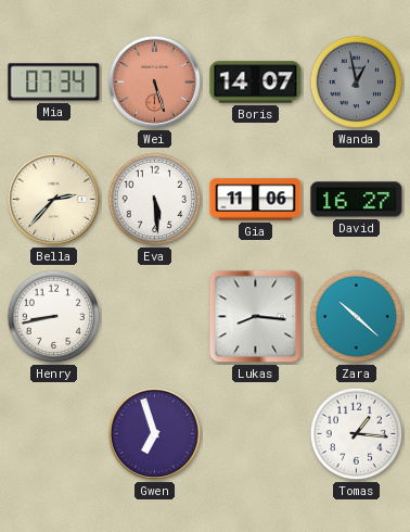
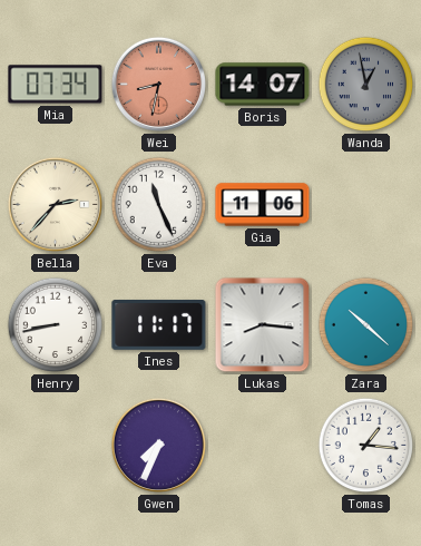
Wei: 5:27 -> 8:32 (158, 84)
Eva: 5:29 -> 11:26 (159, 205)
David: 16:27 -> none (357, 200)
Ines: none -> 11:17 (159, 325)
Gwen: 6:57 -> 7:34 (158, 445)
